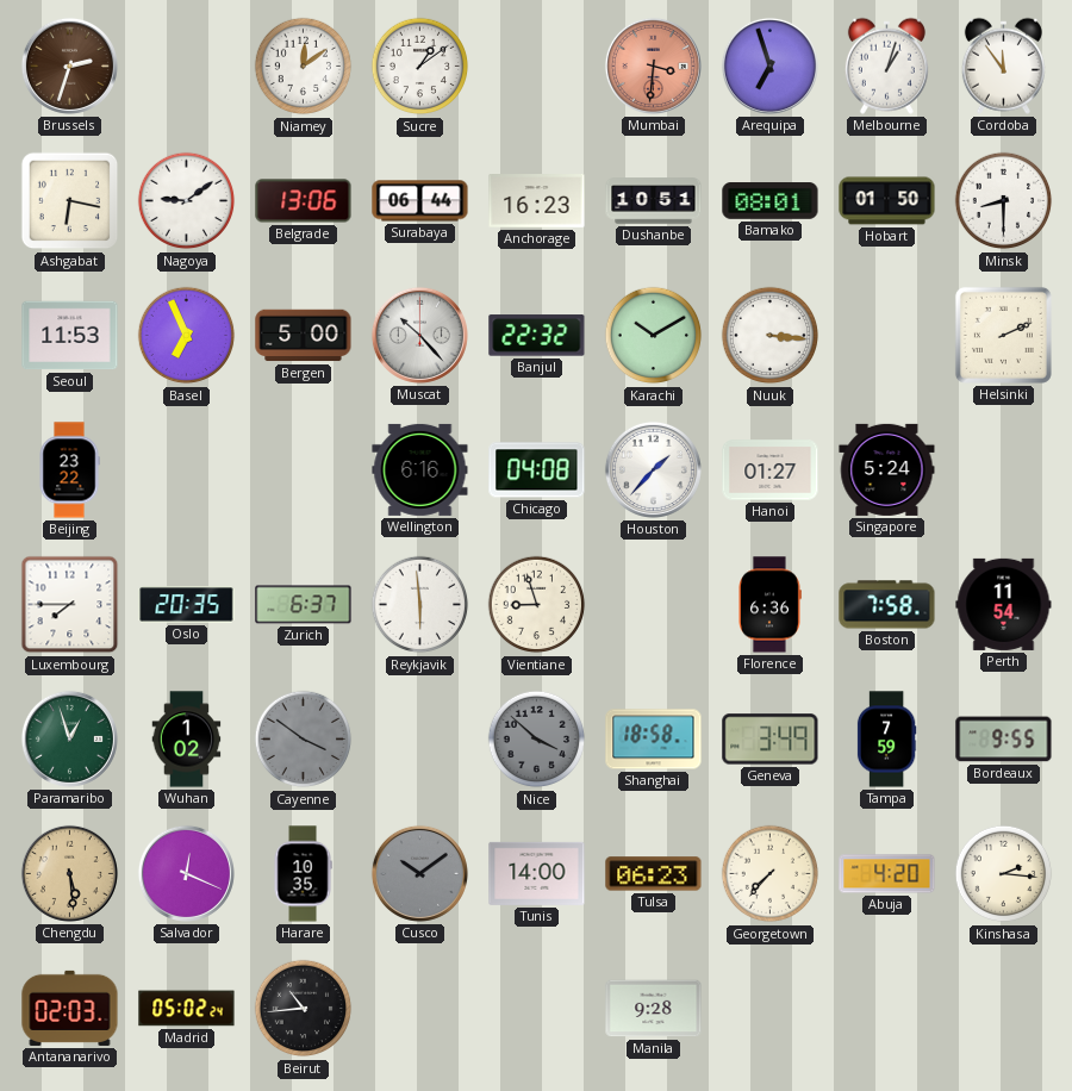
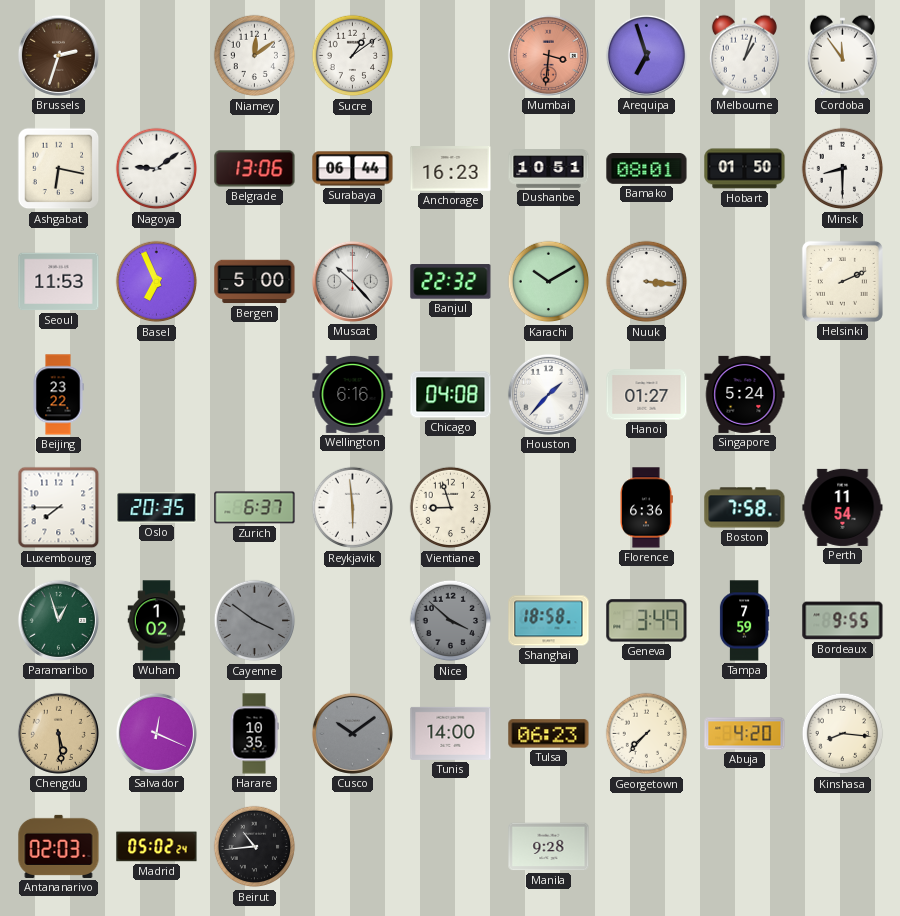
Kinshasa: 2:16 -> 8:16 (843, 734)
